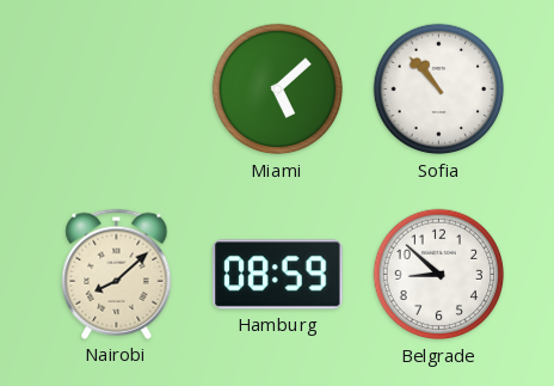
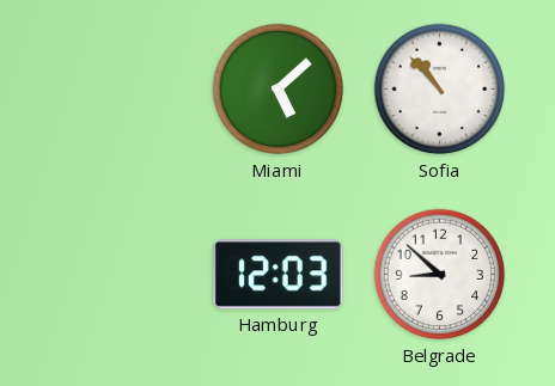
Nairobi: 8:08 -> none (117, 274)
Hamburg: 08:59 -> 12:03 (279, 275)
